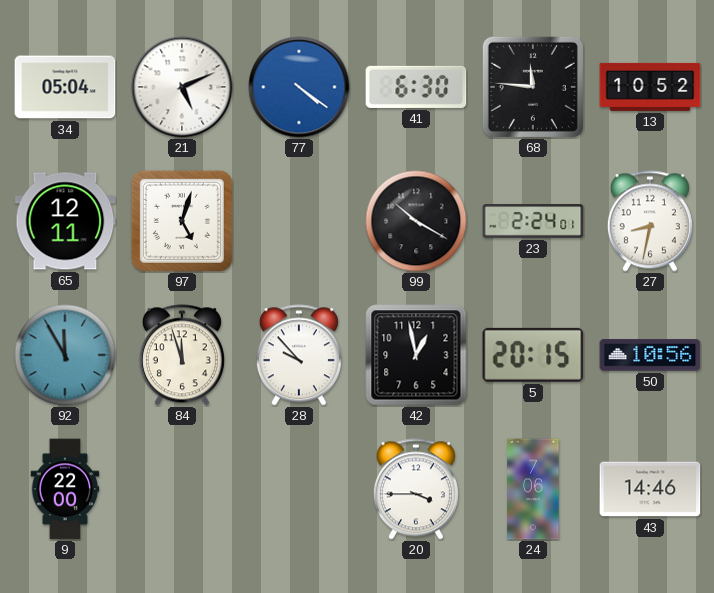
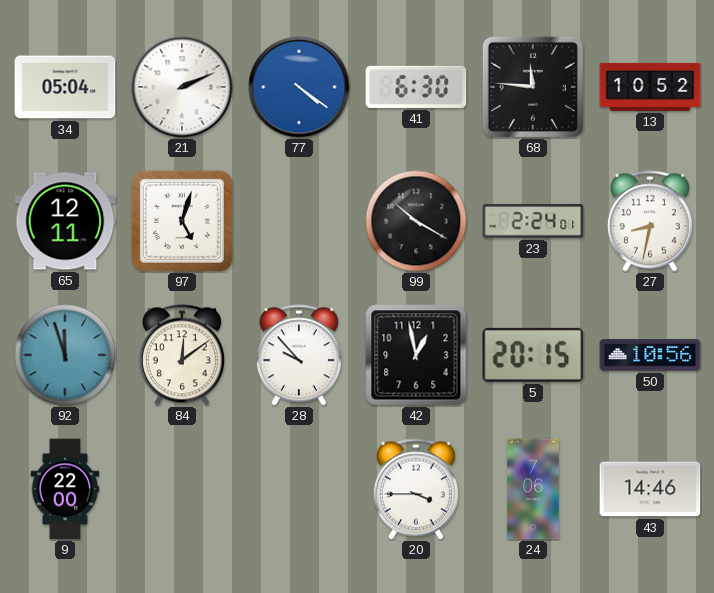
21: 5:11 -> 2:11 (182, 87)
92: 11:55 -> 11:57 (65, 355)
84: 11:57 -> 12:09 (182, 355)
